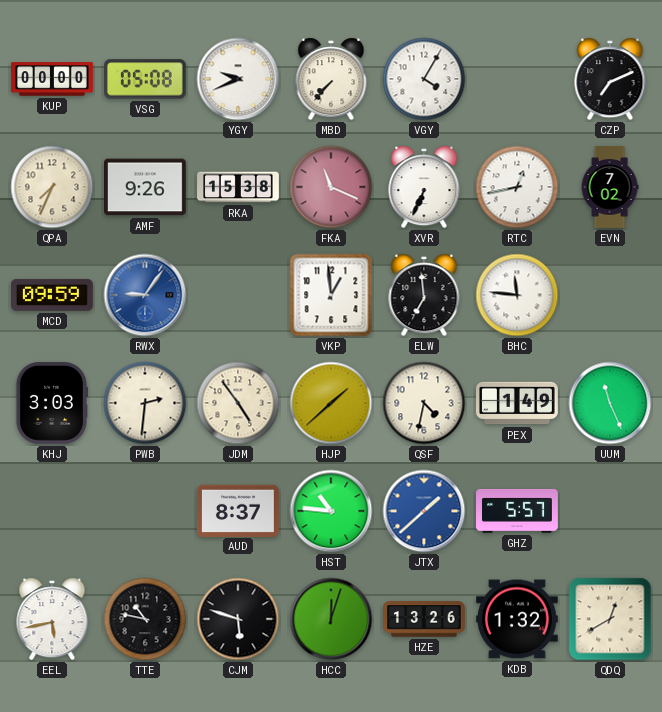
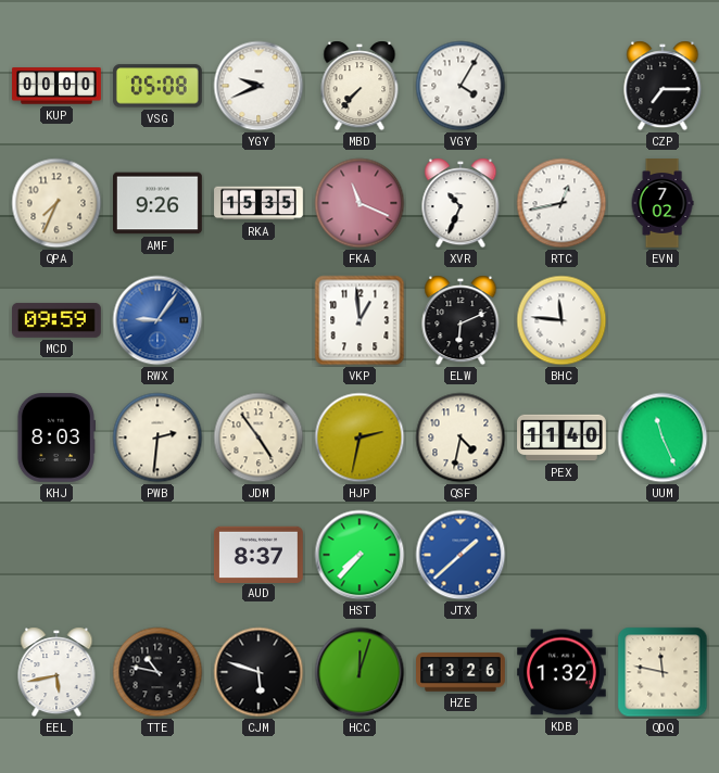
CZP: 7:11 -> 7:15 (663, 86)
RKA: 15:38 -> 15:35 (258, 203)
XVR: 6:34 -> 10:34 (461, 203)
ELW: 6:59 -> 6:11 (461, 320)
KHJ: 3:03 -> 8:03 (55, 439)
HJP: 1:38 -> 2:32 (359, 438)
PEX: 1:49 -> 11:40 (563, 438)
HST: 10:46 -> 7:37 (359, 555)
GHZ: 5:57 -> none (518, 511)
QDQ: 12:40 -> 11:47 (663, 672)
